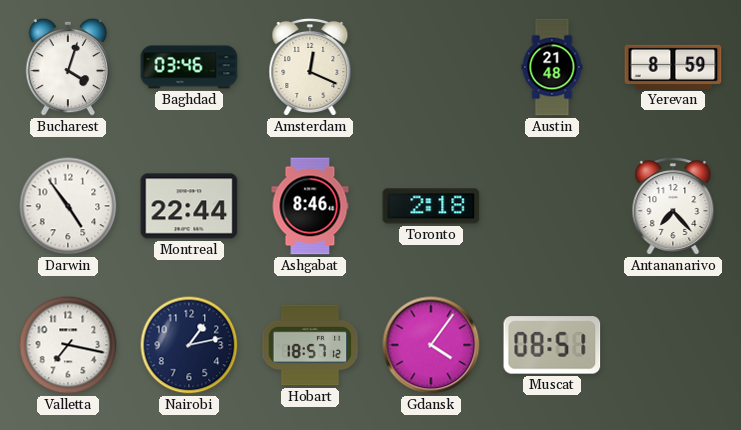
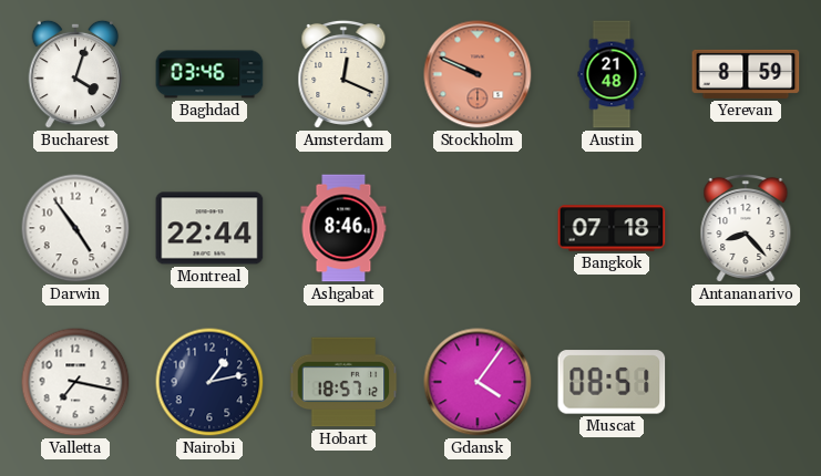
Stockholm: none -> 9:49 (478, 74)
Toronto: 2:18 -> none (431, 206)
Bangkok: none -> 07:18 (612, 228)
Antananarivo: 7:23 -> 8:23 (746, 228)
